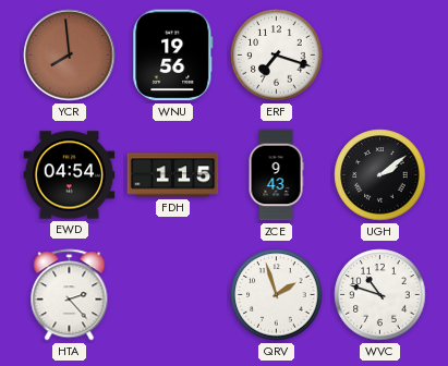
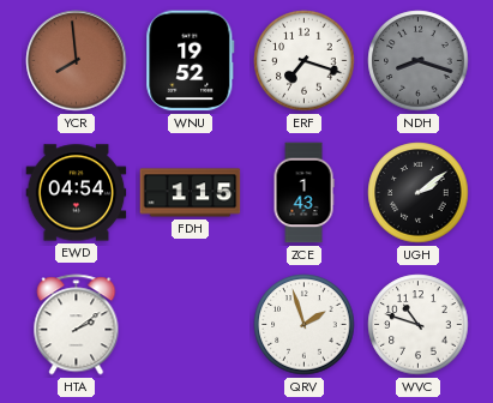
WNU: 19:56 -> 19:52 (191, 61)
NDH: none -> 8:18 (419, 61)
ZCE: 9:43 -> 1:43 (303, 193)
HTA: 2:23 -> 2:09 (77, 325)
